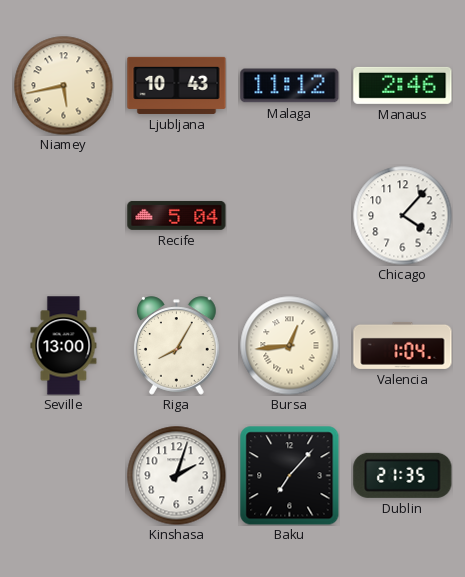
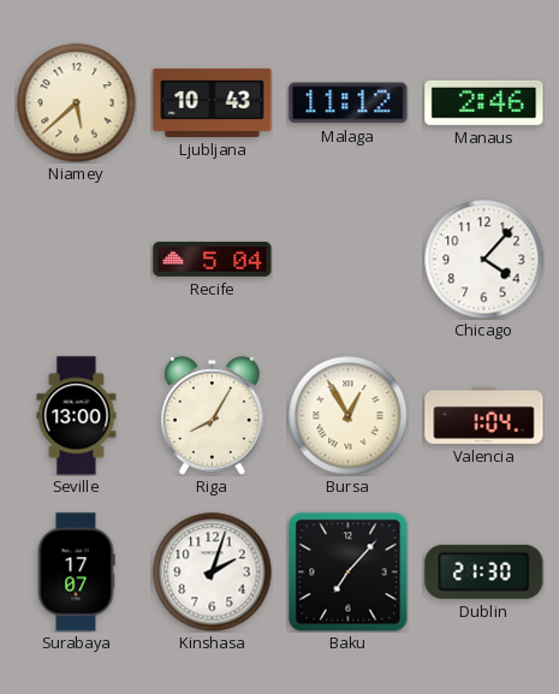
Niamey: 5:43 -> 5:38 (77, 103)
Bursa: 12:44 -> 12:55 (349, 416)
Surabaya: none -> 17:07 (76, 573)
Dublin: 21:35 -> 21:30 (484, 571)
